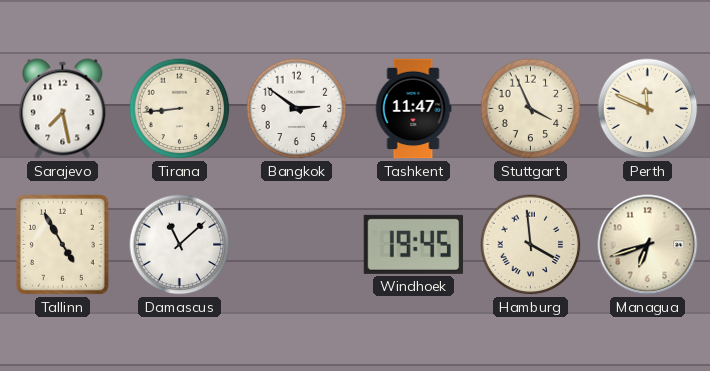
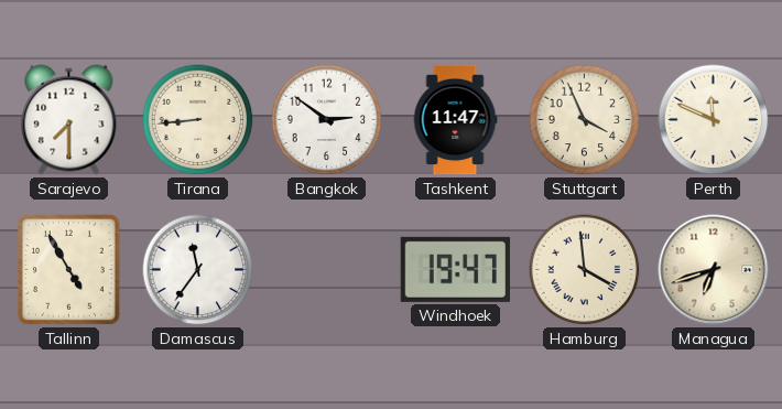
Sarajevo: 7:28 -> 7:30 (69, 120)
Damascus: 11:08 -> 11:36 (198, 270)
Windhoek: 19:45 -> 19:47 (455, 269)
